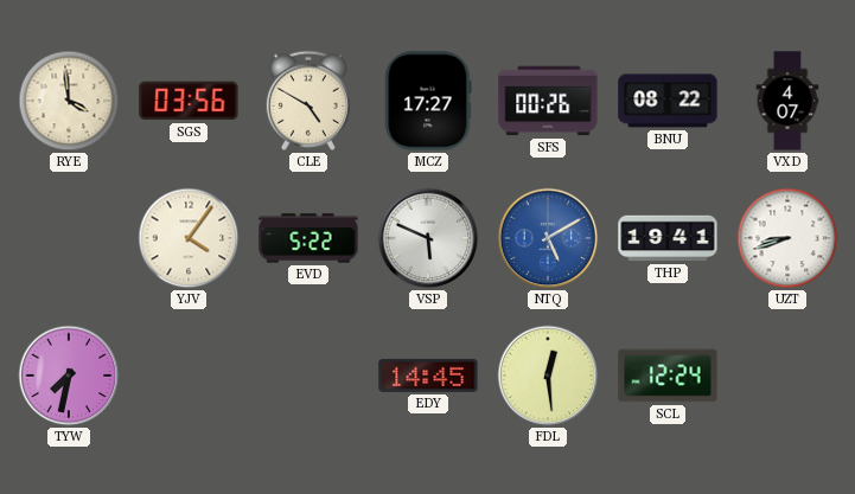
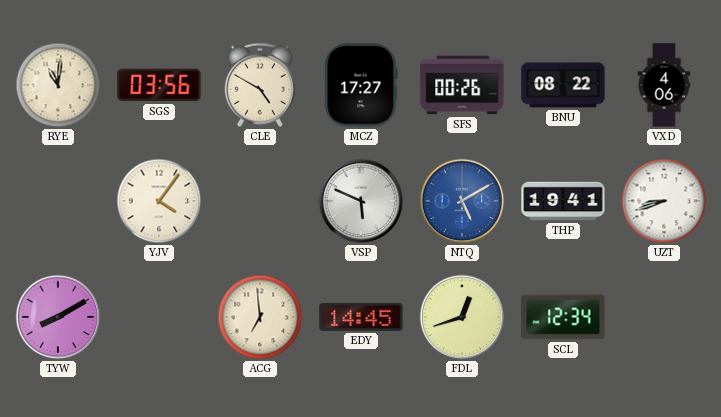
RYE: 3:59 -> 11:01 (58, 85)
VXD: 4:07 -> 4:06 (664, 85)
EVD: 5:22 -> none (308, 238)
TYW: 7:32 -> 8:10 (58, 317)
ACG: none -> 6:59 (260, 317)
FDL: 12:29 -> 12:42 (462, 317)
SCL: 12:24 -> 12:34 (563, 317)
